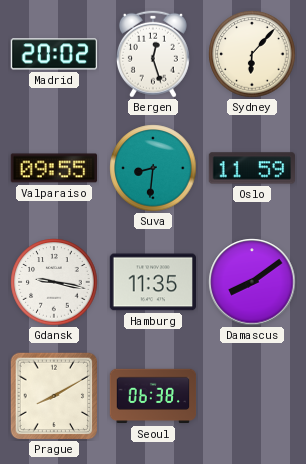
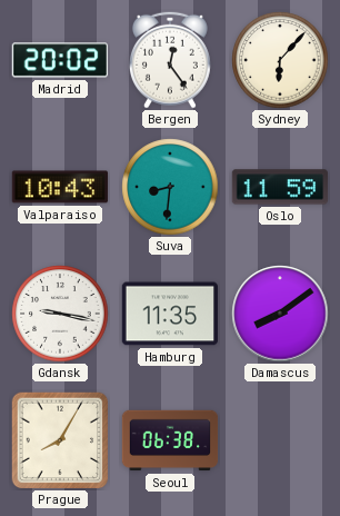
Bergen: 12:27 -> 12:24 (170, 60)
Valparaiso: 09:55 -> 10:43 (60, 187)
Prague: 8:10 -> 8:05 (60, 440)
